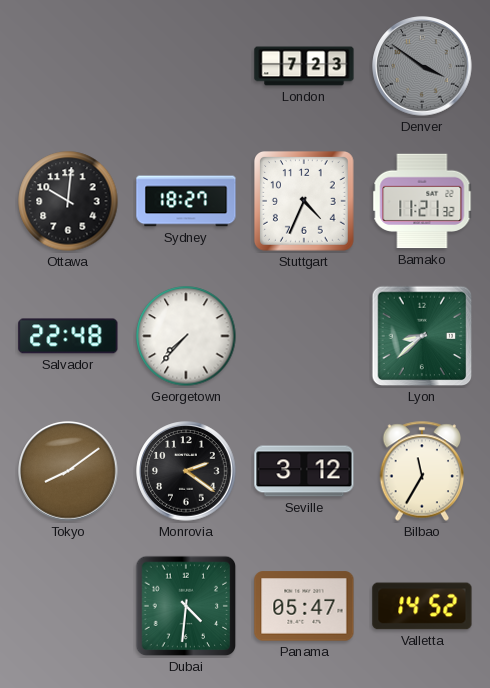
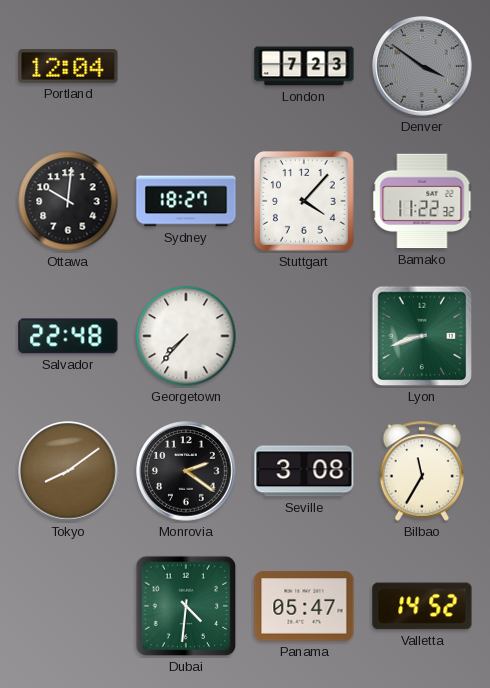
Portland: none -> 12:04 (68, 66)
Stuttgart: 4:34 -> 4:07 (305, 202)
Bamako: 11:21 -> 11:22 (422, 201)
Lyon: 8:38 -> 8:42 (422, 336)
Seville: 3:12 -> 3:08 (304, 471)
